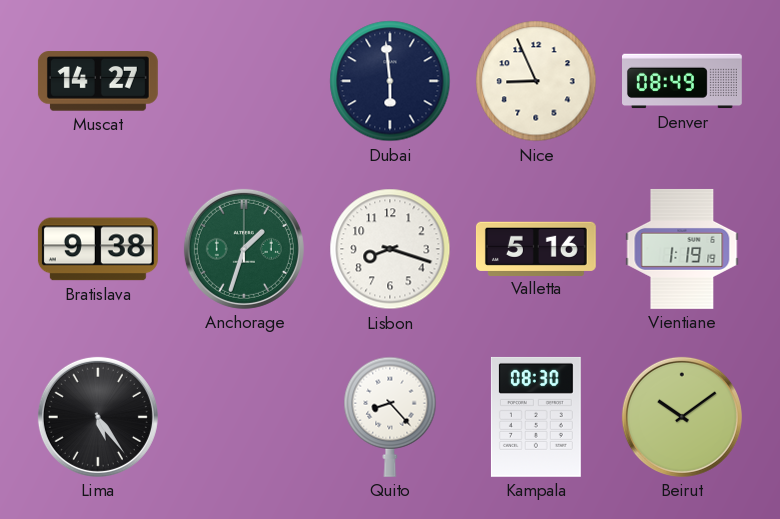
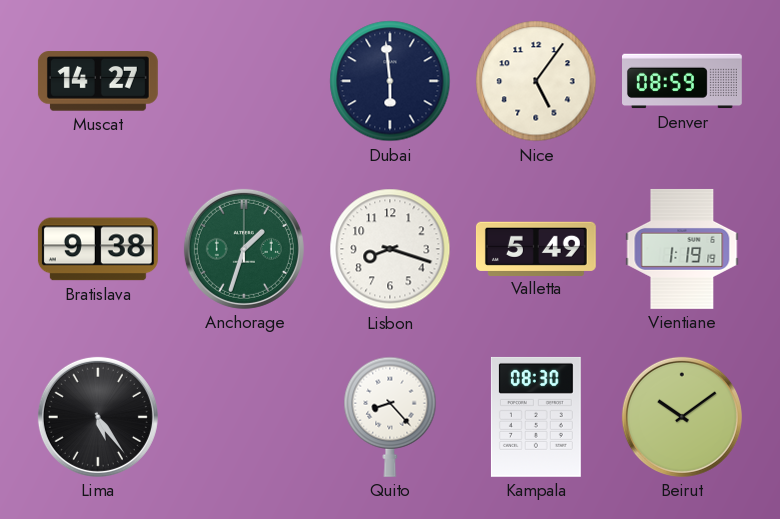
Nice: 8:56 -> 5:06 (536, 81)
Denver: 08:49 -> 08:59 (683, 81)
Valletta: 5:16 -> 5:49 (536, 248)
